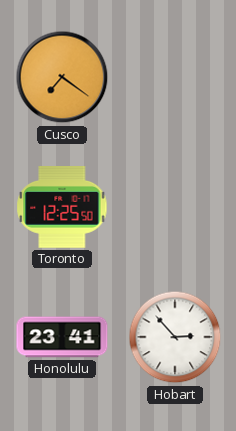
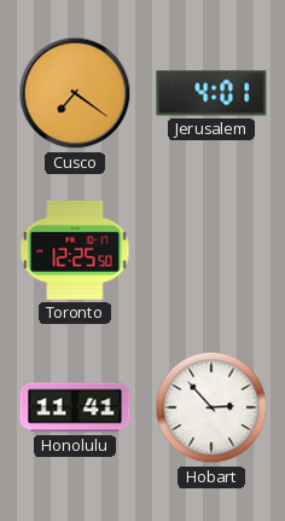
Jerusalem: none -> 4:01 (211, 93)
Honolulu: 23:41 -> 11:41 (75, 407)
